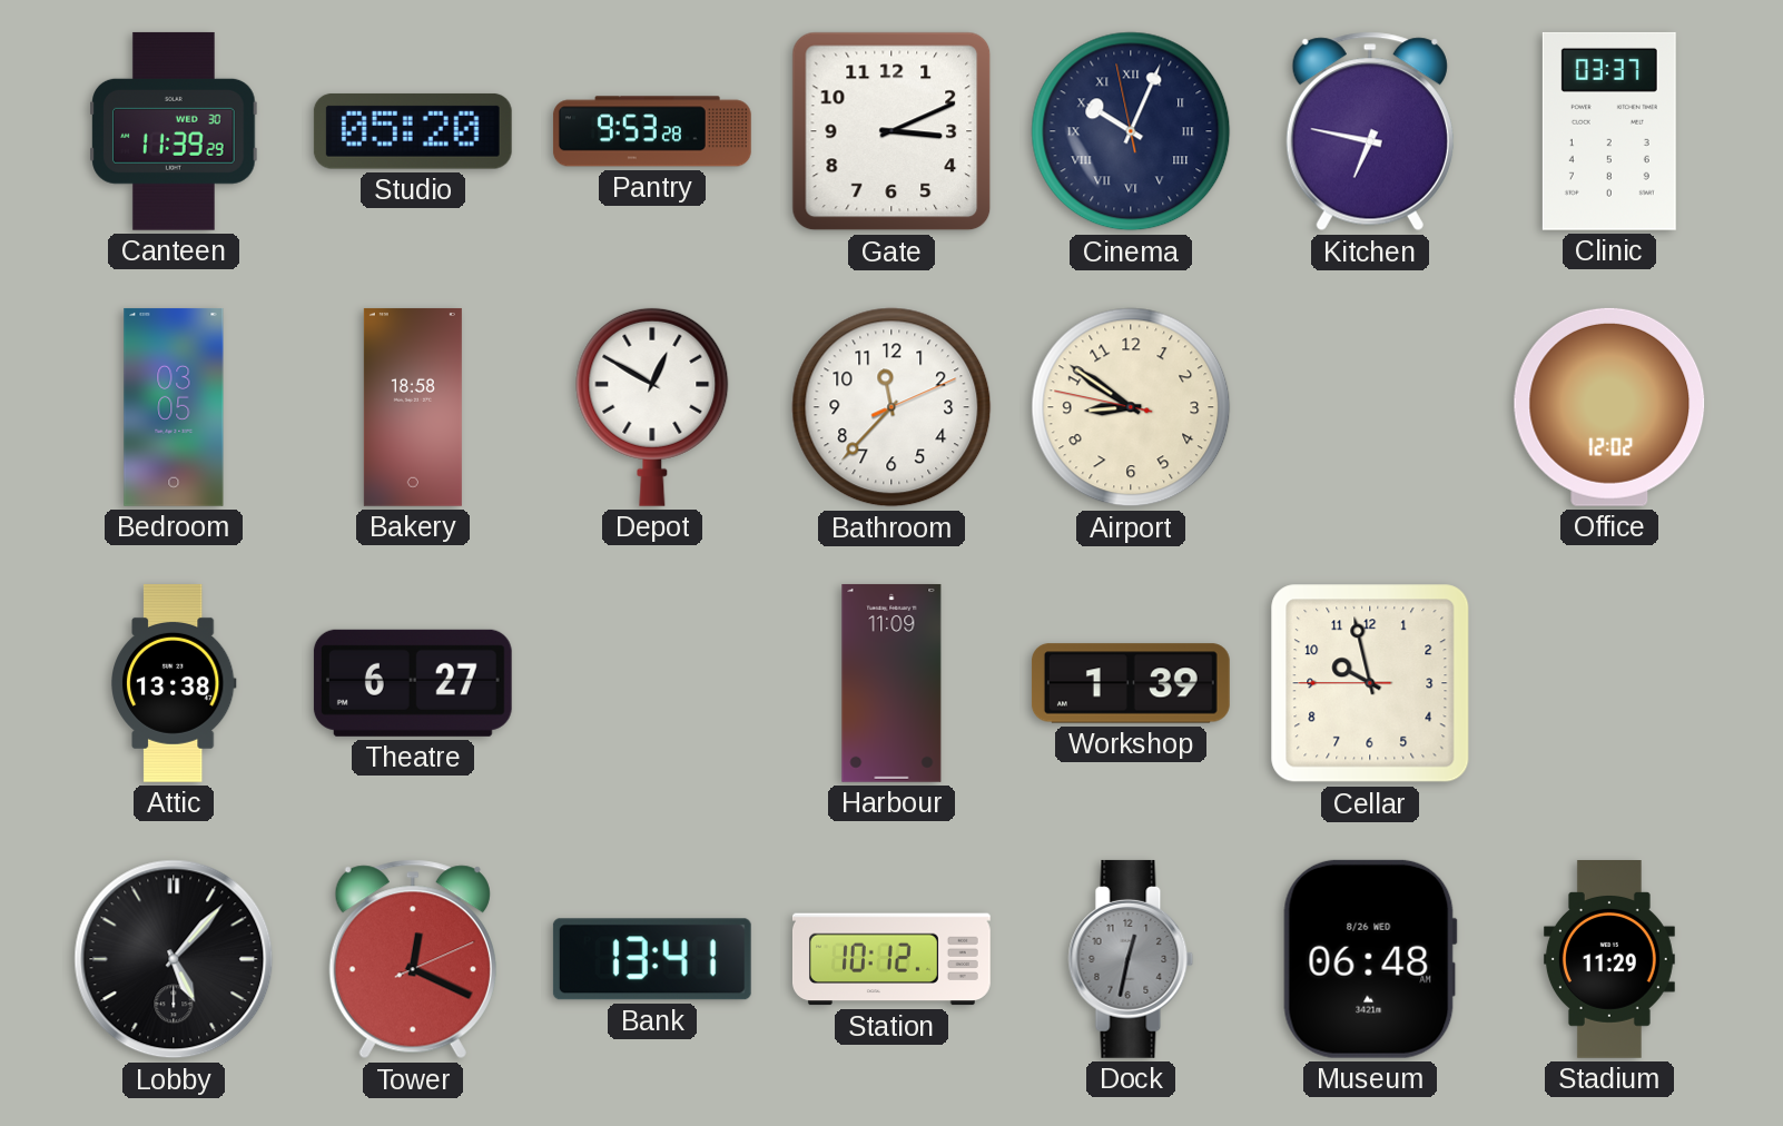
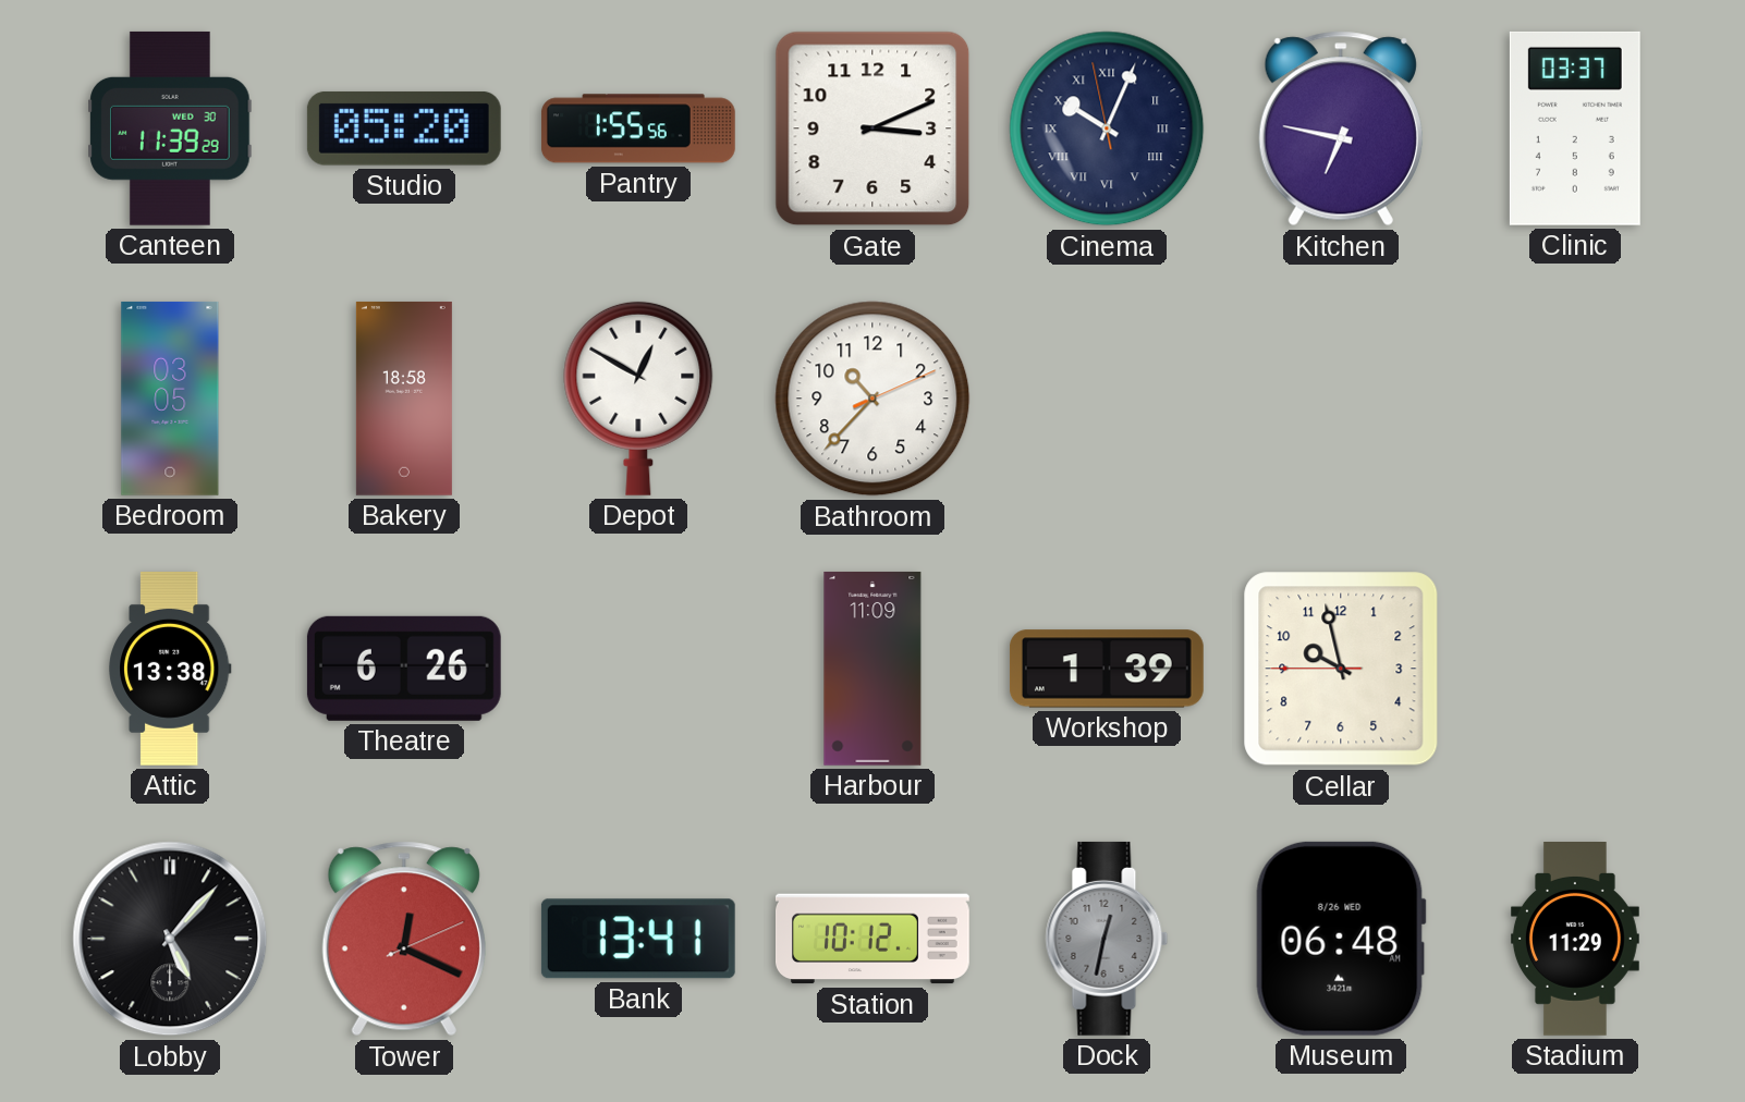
Pantry: 9:53 -> 1:55 (638, 128)
Bathroom: 11:37 -> 10:37 (873, 399)
Airport: 8:50 -> none (1131, 407)
Office: 12:02 -> none (1609, 407)
Theatre: 6:27 -> 6:26 (404, 669)
